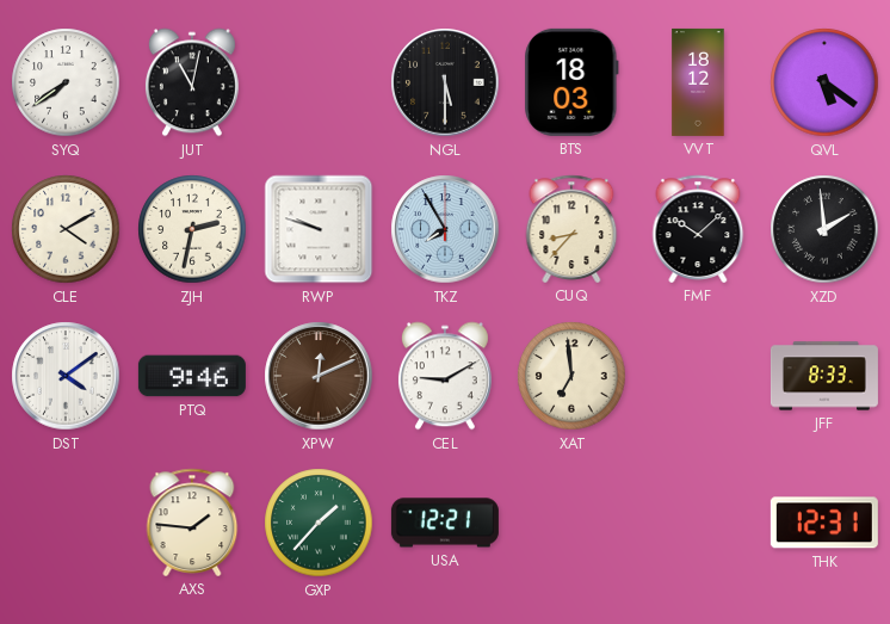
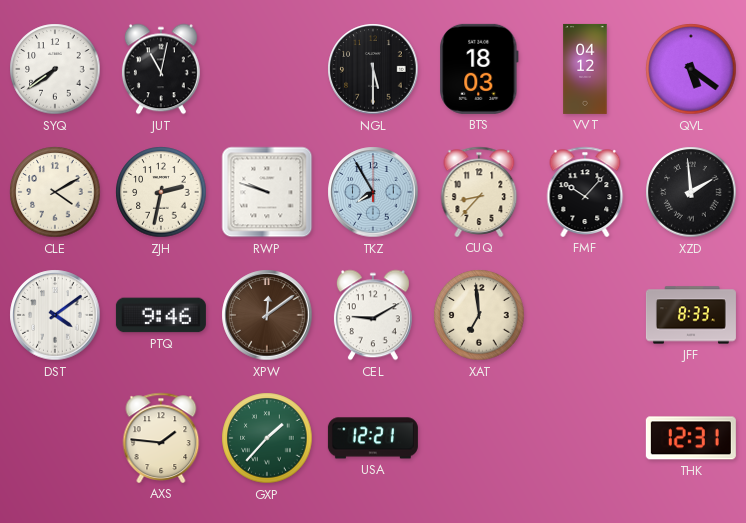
VVT: 18:12 -> 04:12 (585, 69)
FMF: 10:08 -> 10:07 (585, 192)
XPW: 12:11 -> 12:09 (267, 315)
